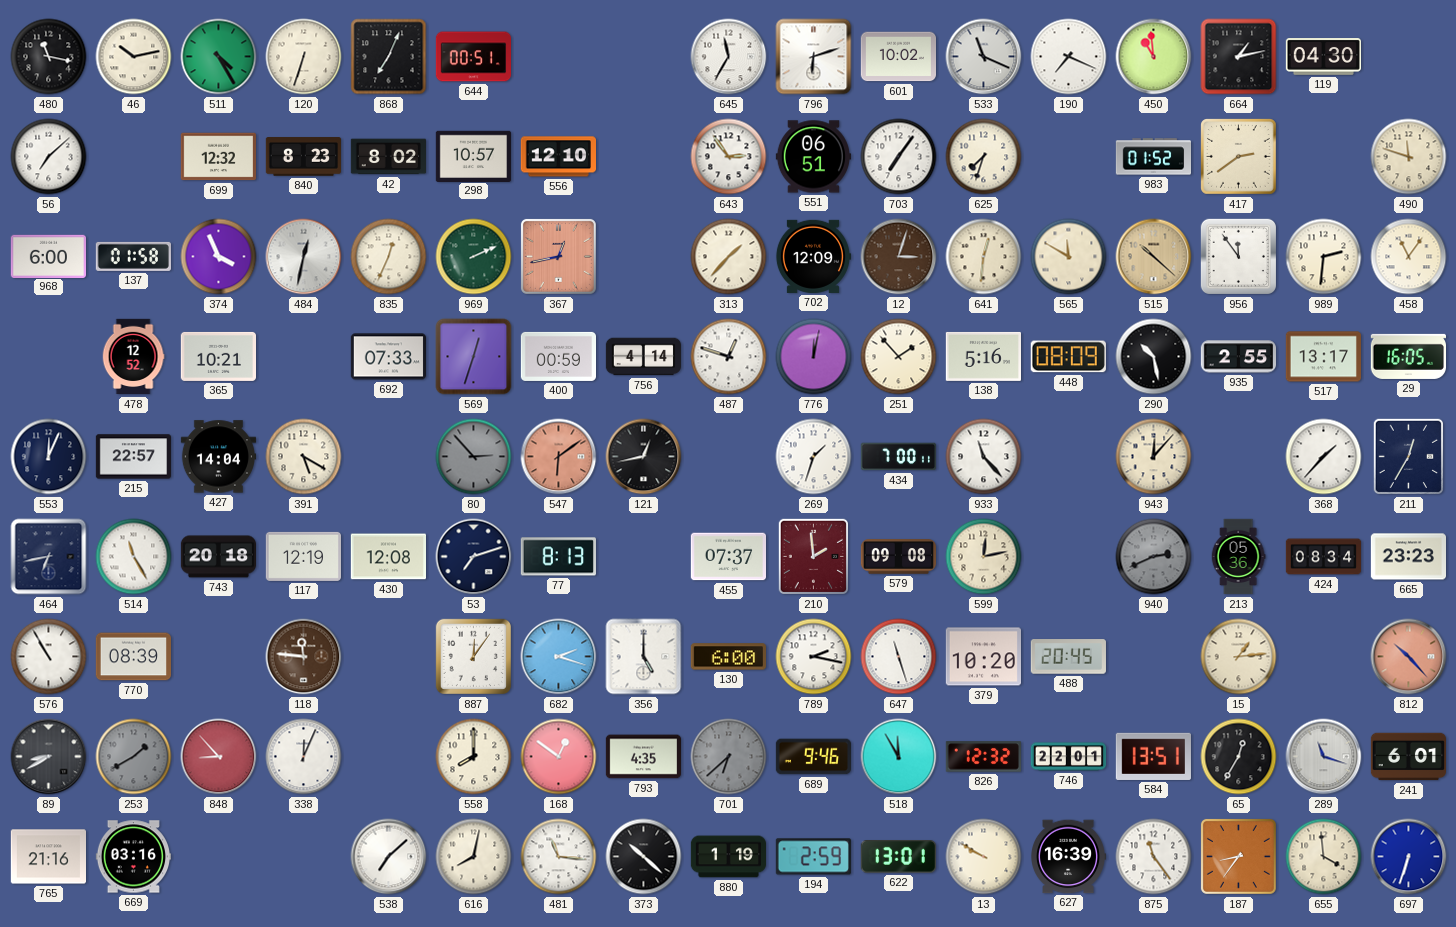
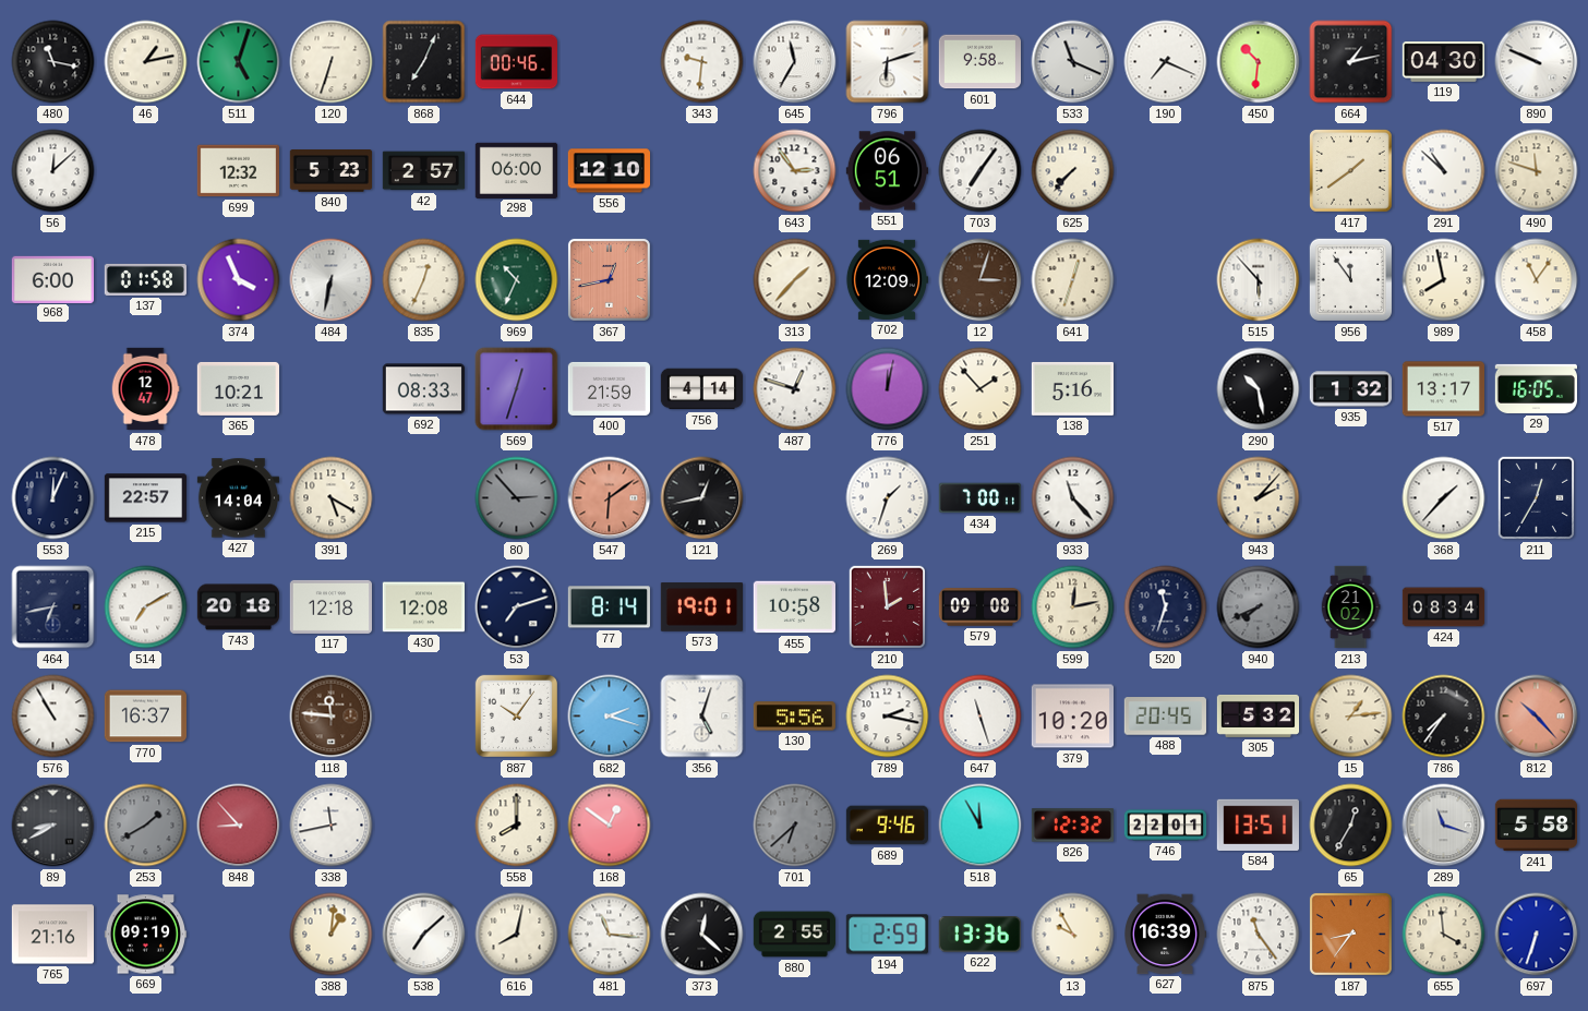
46: 10:13 -> 1:13 (146, 62)
511: 4:25 -> 5:03 (239, 62)
644: 00:51 -> 00:46 (516, 62)
343: none -> 9:31 (702, 62)
601: 10:02 -> 9:58 (979, 62)
450: 10:59 -> 10:31 (1259, 62)
890: none -> 9:49 (1537, 62)
56: 7:08 -> 12:08 (53, 171)
840: 8:23 -> 5:23 (330, 171)
42: 8:02 -> 2:57 (423, 171)
298: 10:57 -> 06:00 (516, 170)
625: 7:33 -> 7:37 (1073, 171)
983: 01:52 -> none (1153, 157)
417: 2:39 -> 1:39 (1351, 171)
291: none -> 10:52 (1444, 171)
484: 12:32 -> 6:32 (332, 280)
969: 2:11 -> 10:34 (517, 280)
641: 12:31 -> 12:33 (1073, 280)
565: 11:50 -> none (1069, 257)
515: 10:22 -> 5:53 (1259, 280)
515 dial: champagne -> white (1259, 280)
989: 2:31 -> 7:58 (1444, 280)
478: 12:52 -> 12:47 (145, 389)
692: 07:33 -> 08:33 (423, 389)
400: 00:59 -> 21:59 (609, 388)
448: 08:09 -> none (1068, 357)
935: 2:55 -> 1:32 (1350, 389)
943: 12:07 -> 2:07 (1259, 498)
514: 11:25 -> 7:10 (146, 607)
117: 12:19 -> 12:18 (330, 606)
77: 8:13 -> 8:14 (609, 607)
573: none -> 19:01 (701, 607)
455: 07:37 -> 10:58 (794, 607)
520: none -> 11:33 (1166, 607)
940: 2:41 -> 7:41 (1259, 607)
213: 05:36 -> 21:02 (1350, 607)
665: 23:23 -> none (1408, 557)
770: 08:39 -> 16:37 (145, 717)
887: 12:06 -> 10:06 (516, 715)
356: 5:00 -> 5:03 (702, 717)
130: 6:00 -> 5:56 (794, 717)
305: none -> 5:32 (1259, 715)
786: none -> 7:36 (1444, 717)
338: 12:04 -> 11:43 (332, 826)
793: 4:35 -> none (643, 757)
241: 6:01 -> 5:58 (1536, 826)
669: 03:16 -> 09:19 (145, 935)
388: none -> 1:01 (332, 935)
373: 10:22 -> 12:22 (702, 935)
880: 1:19 -> 2:55 (794, 935)
622: 13:01 -> 13:36 (979, 935)
13: 9:50 -> 9:55 (1073, 935)
